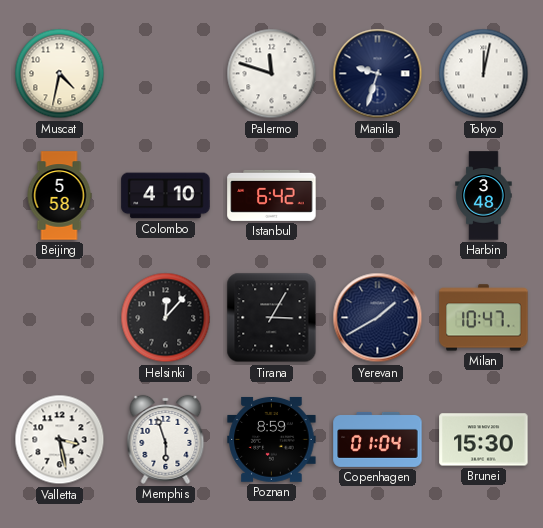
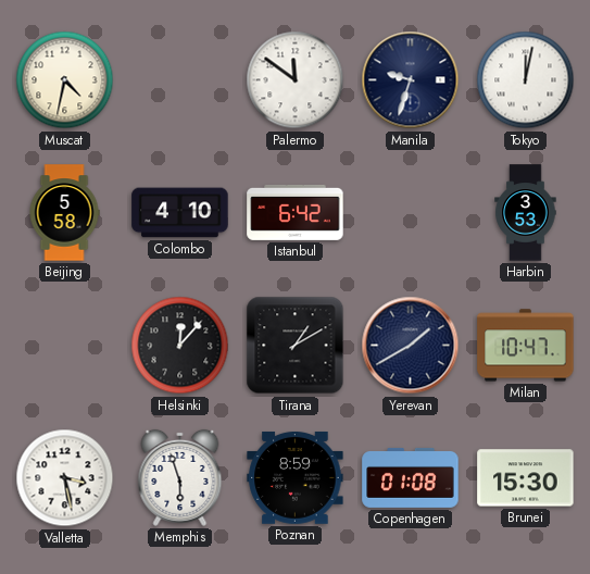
Palermo: 11:48 -> 11:51 (296, 80)
Harbin: 3:48 -> 3:53 (526, 213)
Tirana: 3:05 -> 1:10 (296, 346)
Copenhagen: 01:04 -> 01:08 (411, 477)
